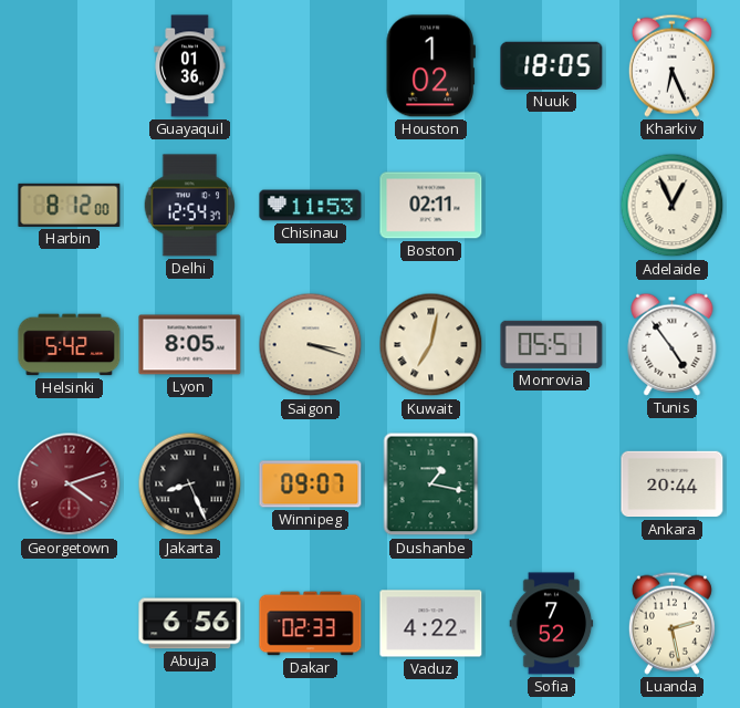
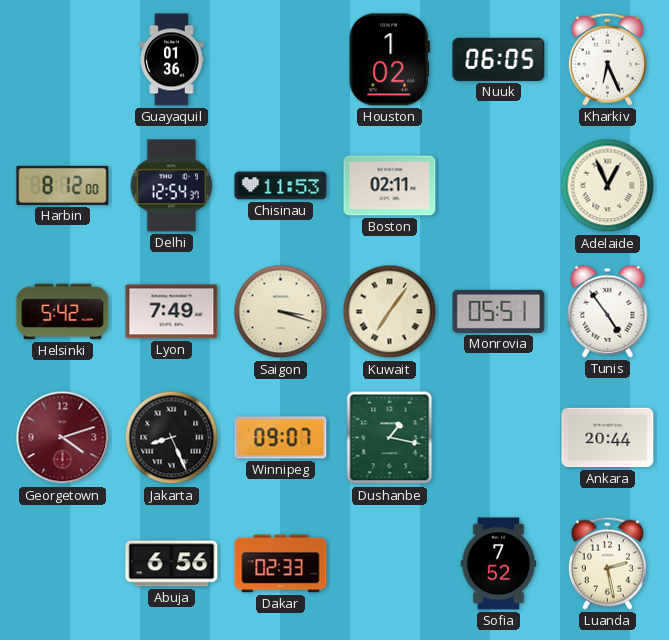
Nuuk: 18:05 -> 06:05 (499, 59)
Lyon: 8:05 -> 7:49 (172, 312)
Kuwait: 7:02 -> 7:06 (390, 312)
Vaduz: 4:22 -> none (431, 624)
